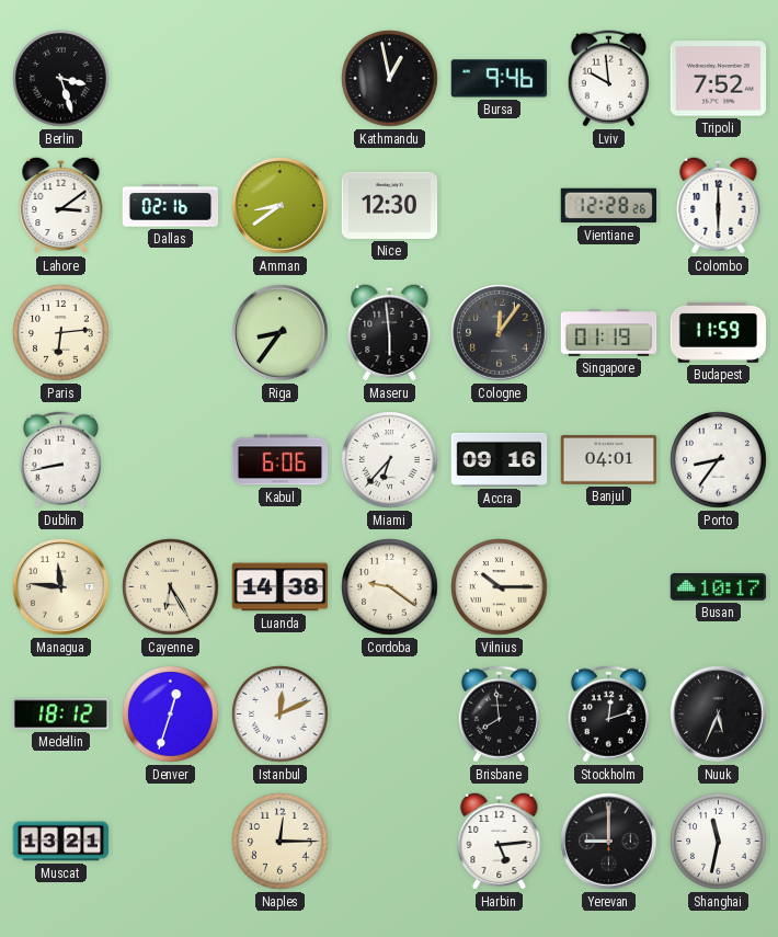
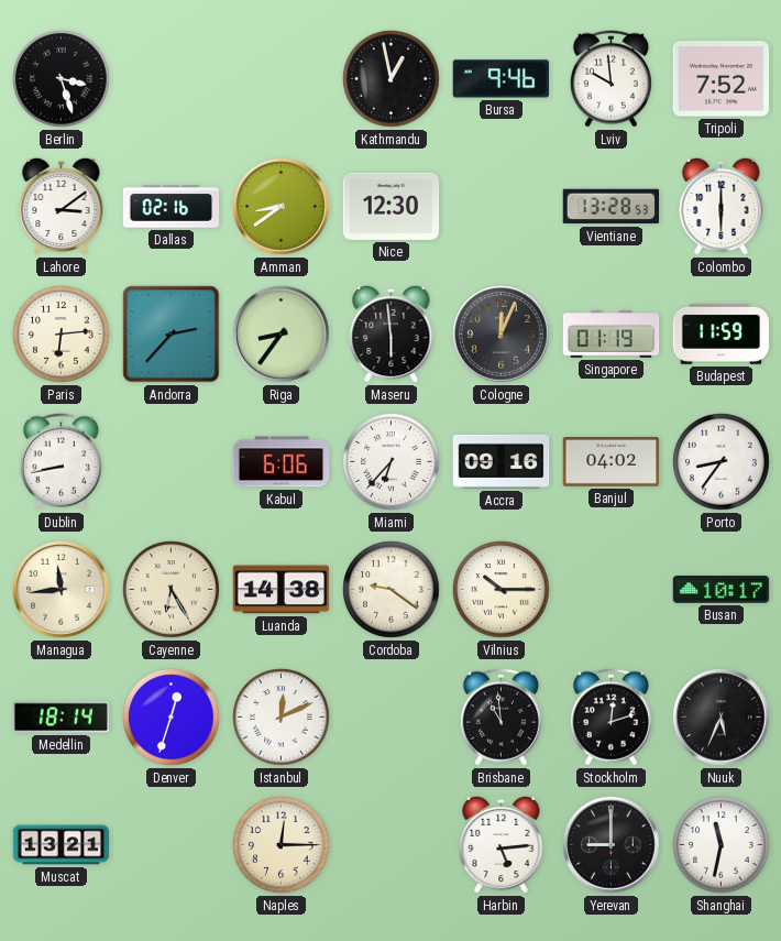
Vientiane: 12:28 -> 13:28 (612, 207)
Andorra: none -> 2:37 (172, 335)
Cologne: 12:06 -> 12:04 (502, 335)
Banjul: 04:01 -> 04:02 (612, 462)
Managua: 11:46 -> 11:44 (62, 590)
Medellin: 18:12 -> 18:14 (62, 718)
Brisbane: 7:59 -> 10:59 (501, 718)
